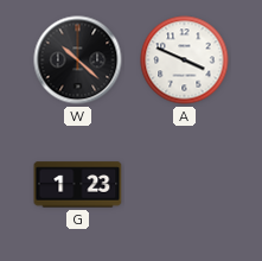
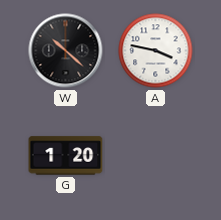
A: 3:49 -> 3:47 (156, 51)
G: 1:23 -> 1:20 (66, 156)
